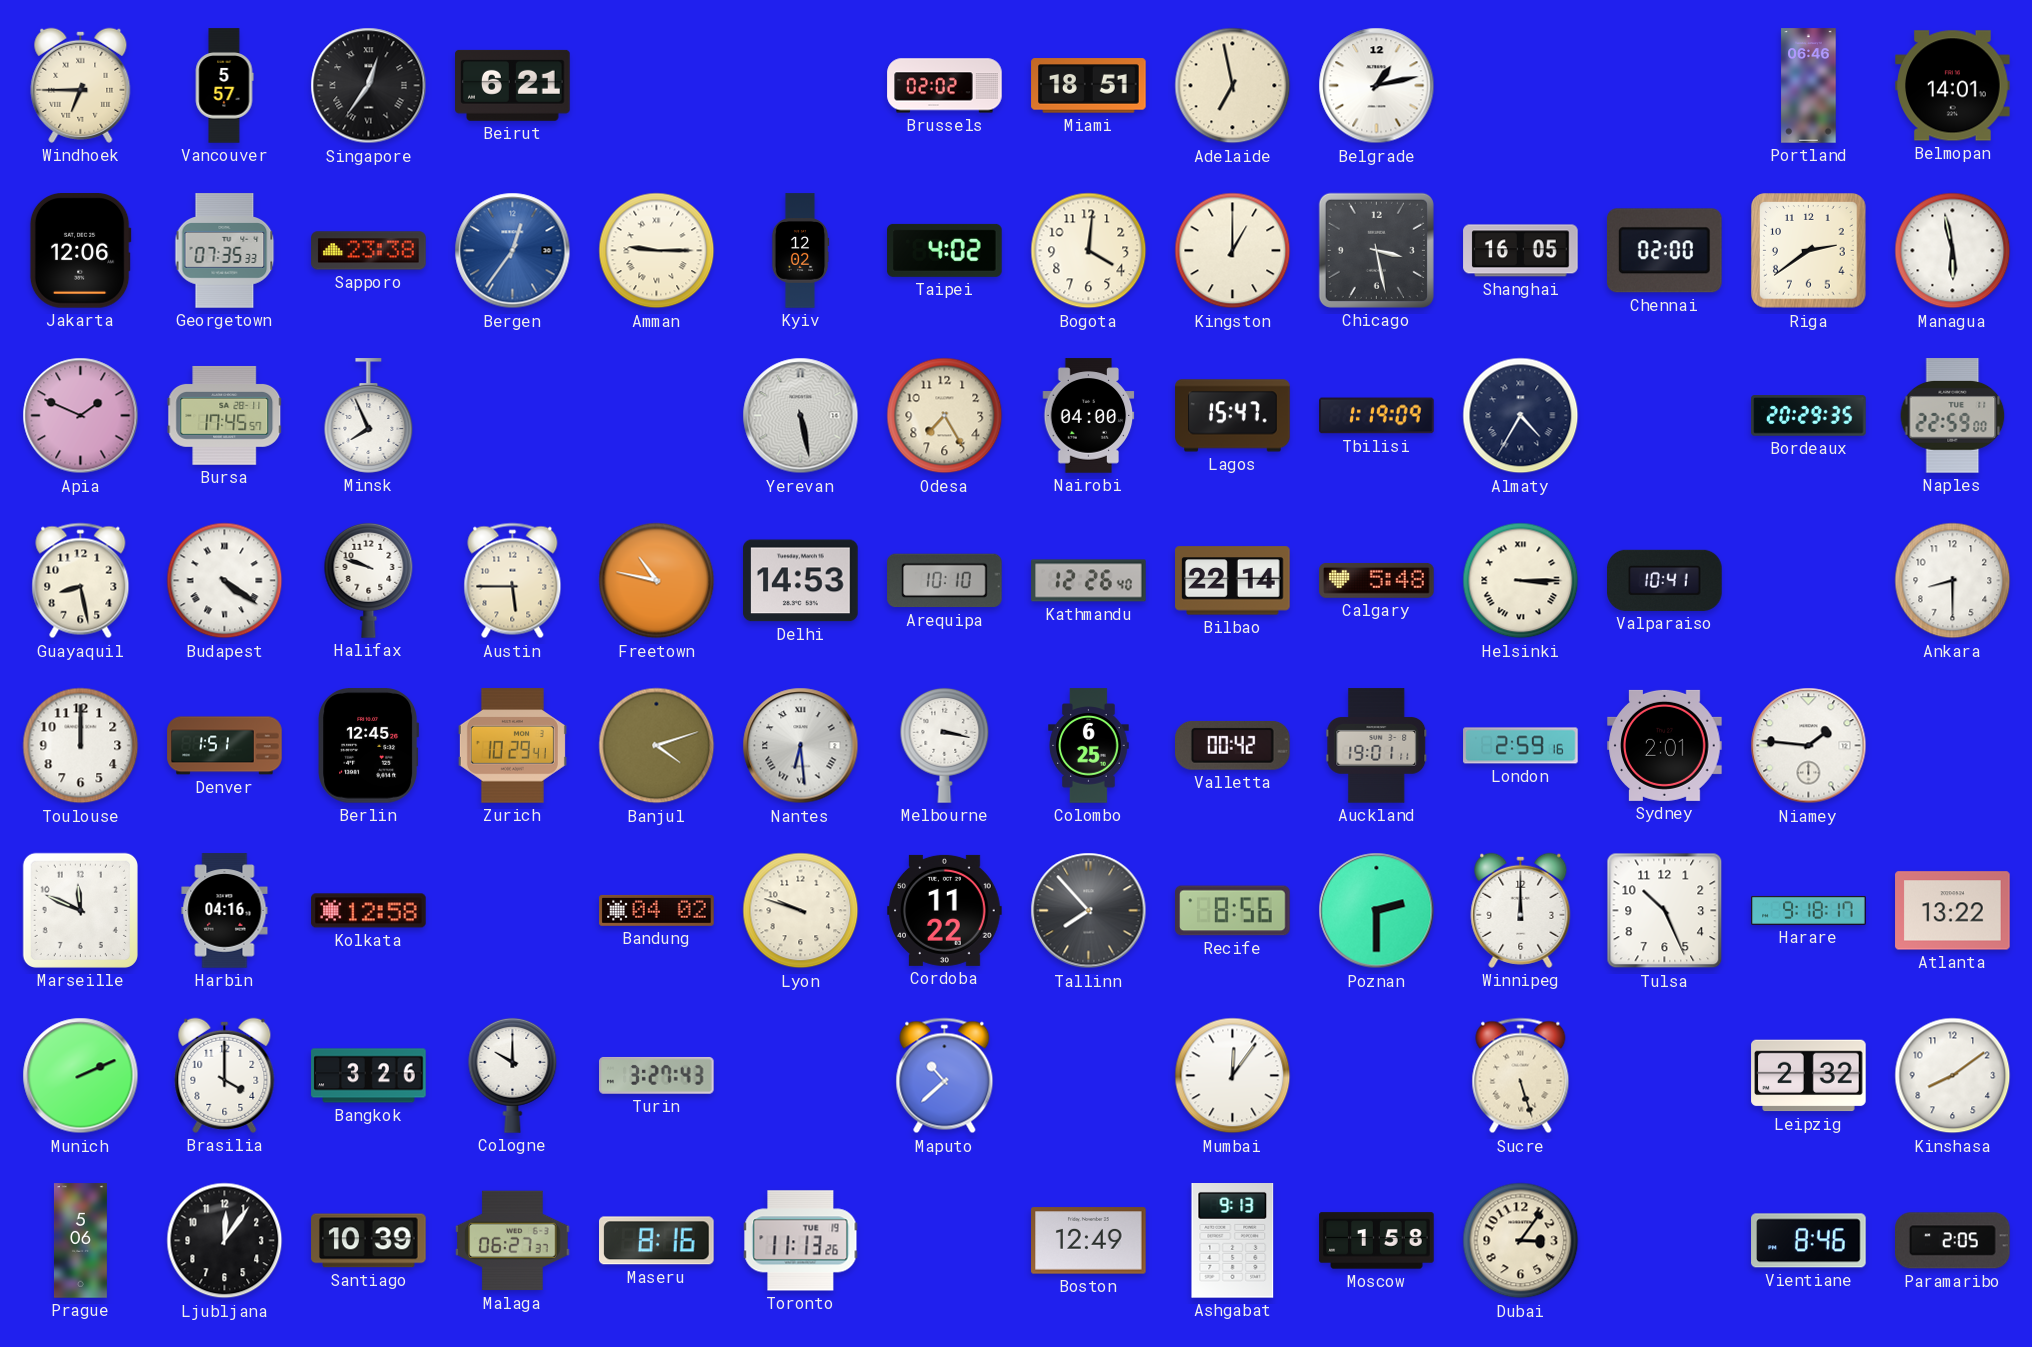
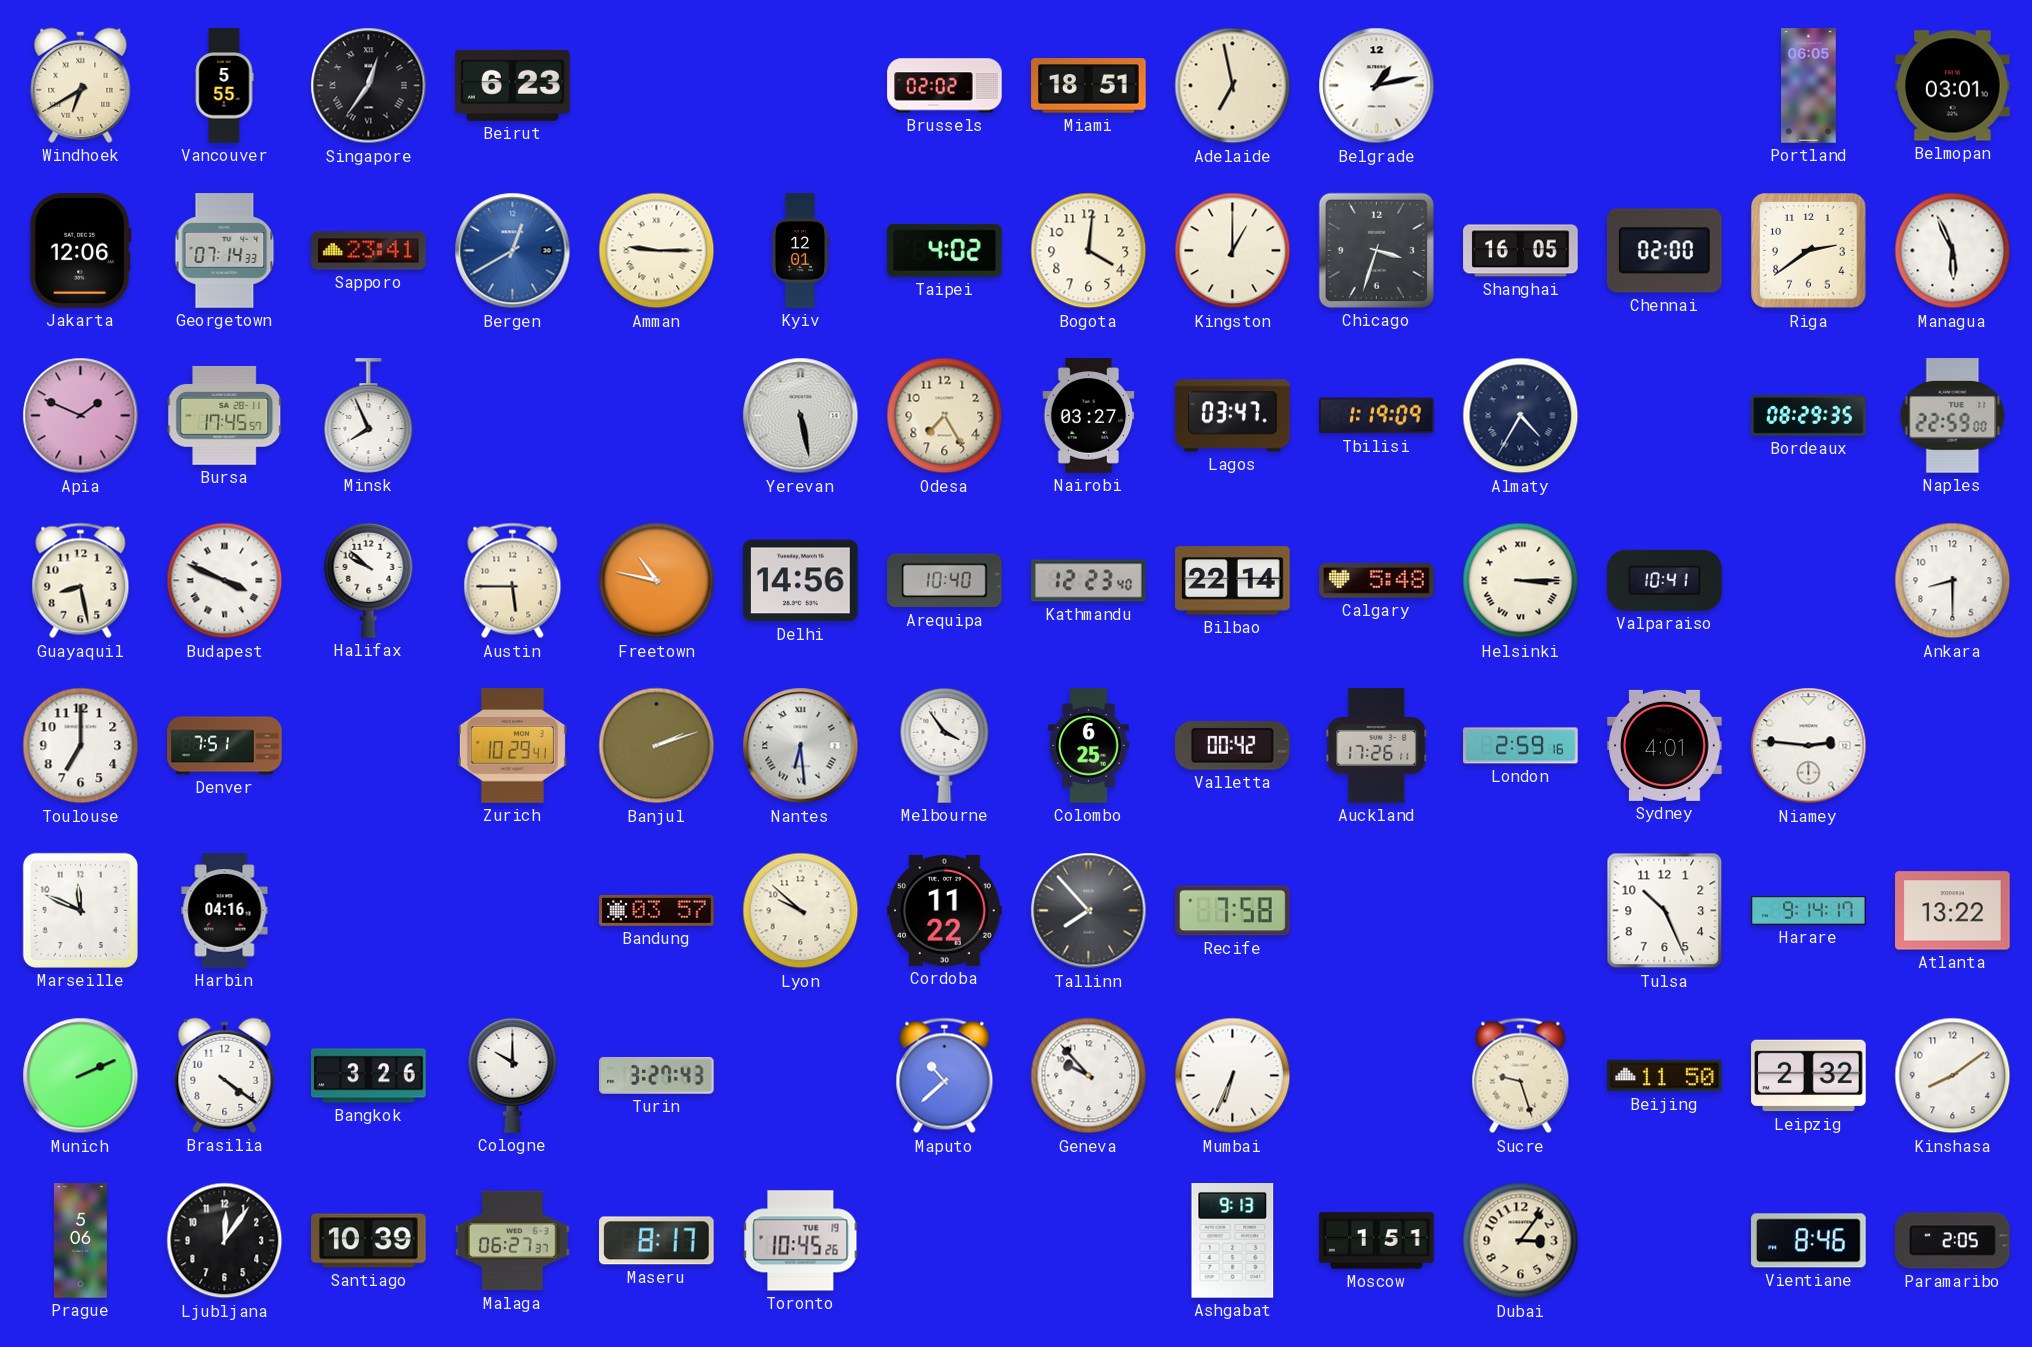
Windhoek: 6:45 -> 6:40 (81, 85)
Vancouver: 5:57 -> 5:55 (224, 86)
Beirut: 6:21 -> 6:23 (513, 85)
Portland: 06:46 -> 06:05 (1809, 86)
Belmopan: 14:01 -> 03:01 (1953, 86)
Georgetown: 07:35 -> 07:14 (225, 251)
Sapporo: 23:38 -> 23:41 (369, 251)
Bergen: 12:36 -> 12:40 (513, 251)
Kyiv: 12:02 -> 12:01 (800, 251)
Chicago: 3:28 -> 3:33 (1376, 250)
Managua: 5:58 -> 5:56 (1953, 251)
Nairobi: 04:00 -> 03:27 (1089, 416)
Lagos: 15:47 -> 03:47 (1233, 416)
Bordeaux: 20:29 -> 08:29 (1809, 416)
Budapest: 4:21 -> 3:49 (225, 581)
Halifax: 9:48 -> 9:52 (369, 580)
Delhi: 14:53 -> 14:56 (801, 581)
Arequipa: 10:10 -> 10:40 (945, 581)
Kathmandu: 12:26 -> 12:23 (1089, 581)
Toulouse: 12:00 -> 7:00 (81, 746)
Denver: 1:51 -> 7:51 (225, 746)
Berlin: 12:45 -> none (369, 746)
Banjul: 4:12 -> 2:12 (657, 746)
Melbourne: 3:17 -> 3:54 (945, 745)
Auckland: 19:01 -> 17:26 (1377, 746)
Sydney: 2:01 -> 4:01 (1665, 745)
Niamey: 1:46 -> 2:46 (1809, 746)
Kolkata: 12:58 -> none (369, 911)
Bandung: 04:02 -> 03:57 (657, 910)
Lyon: 9:48 -> 9:52 (801, 911)
Recife: 8:56 -> 7:58 (1233, 911)
Poznan: 2:30 -> none (1377, 911)
Winnipeg: 12:00 -> none (1521, 910)
Harare: 9:18 -> 9:14 (1809, 910)
Brasilia: 4:00 -> 4:21 (225, 1075)
Geneva: none -> 9:53 (1089, 1076)
Mumbai: 12:06 -> 6:34 (1233, 1076)
Sucre: 5:27 -> 9:27 (1521, 1076)
Beijing: none -> 11:50 (1665, 1076)
Maseru: 8:16 -> 8:17 (657, 1241)
Toronto: 11:13 -> 10:45 (801, 1241)
Boston: 12:49 -> none (1089, 1241)
Moscow: 1:58 -> 1:51 (1377, 1241)
